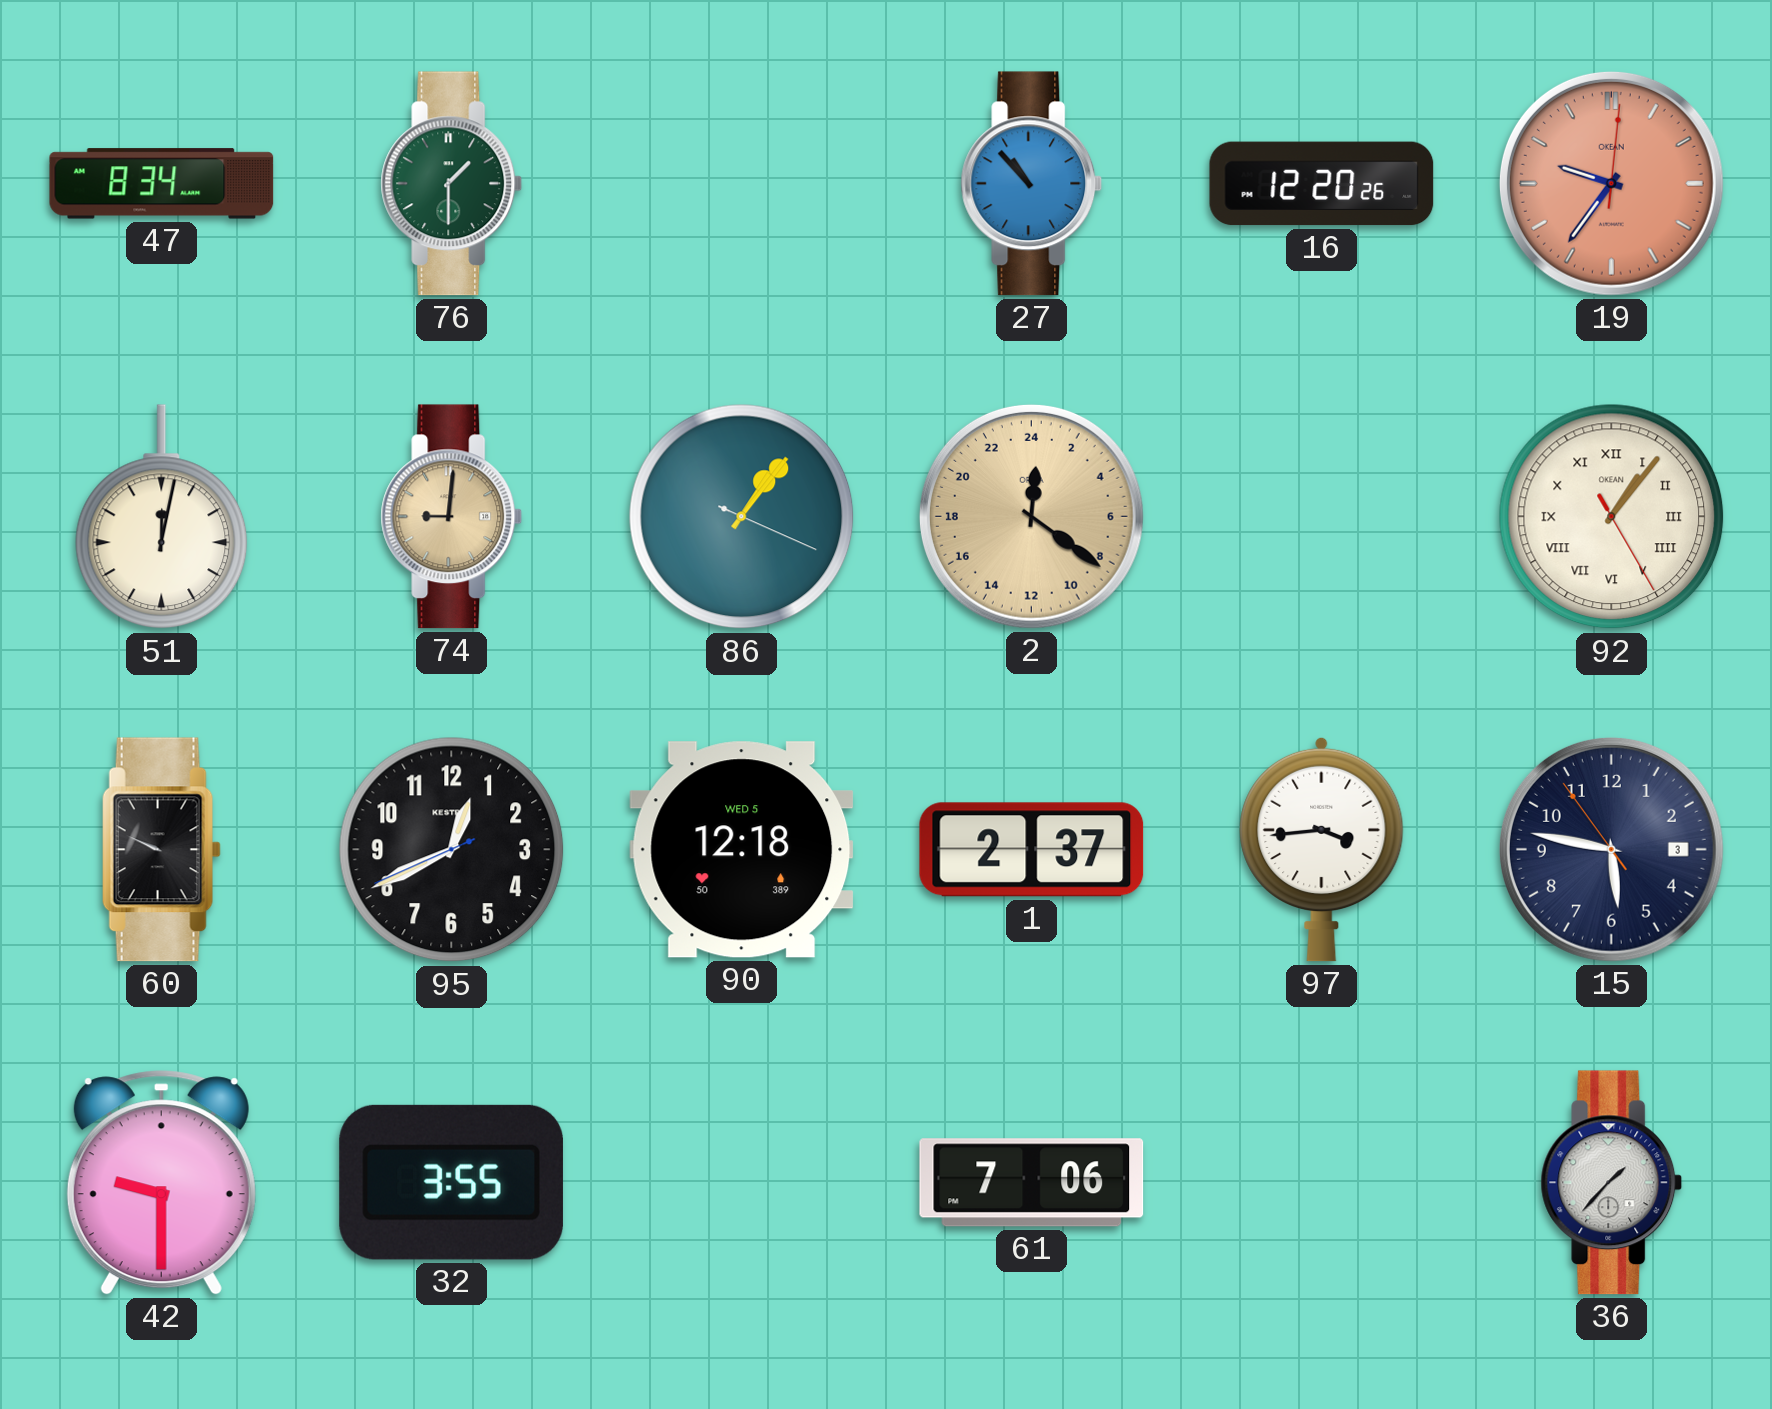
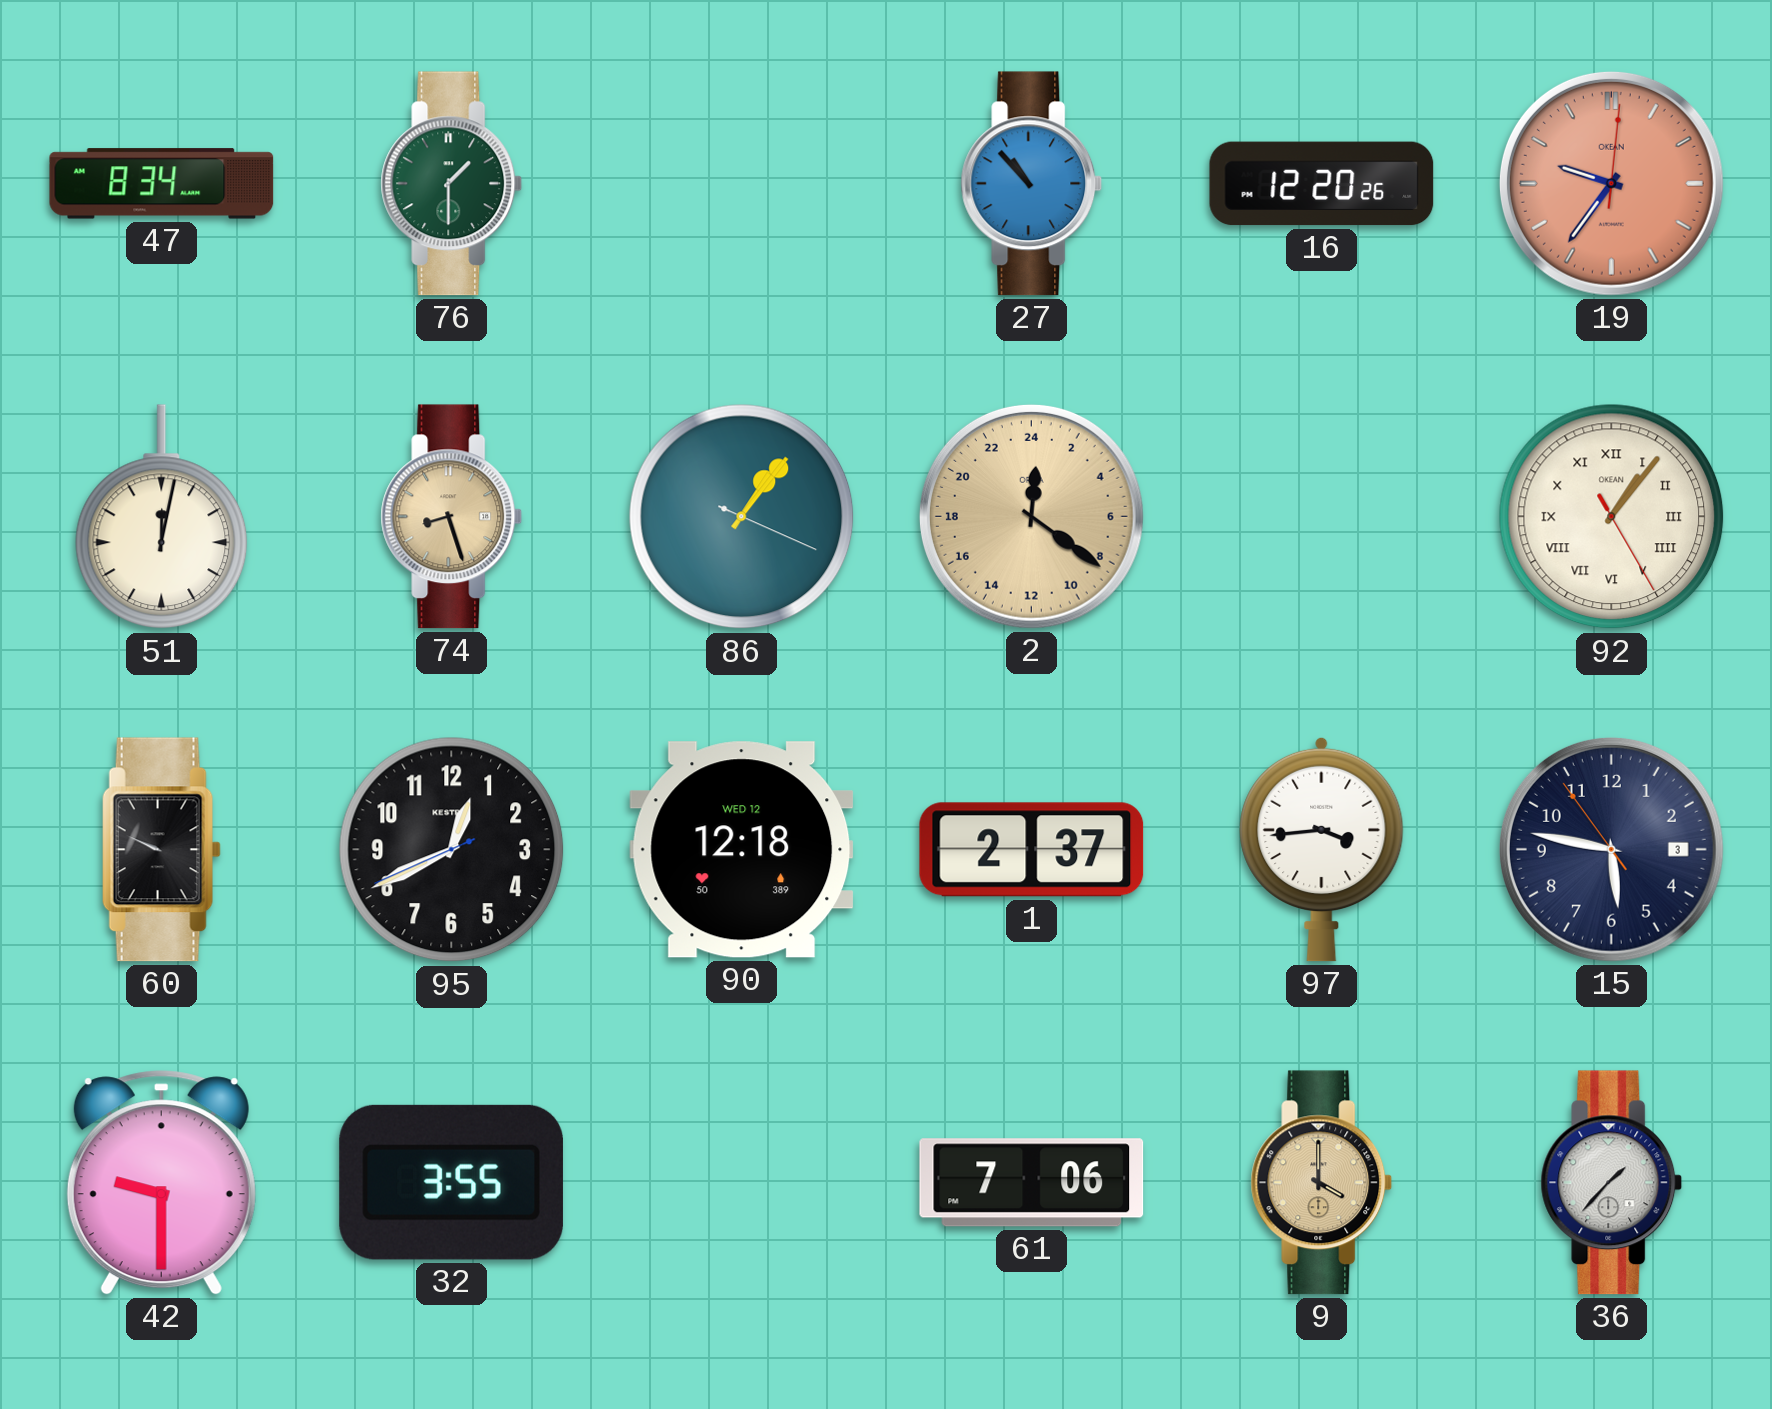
74: 9:01 -> 8:27 (452, 517)
90 date: WED 5 -> WED 12 (742, 850)
9: none -> 4:00 (1322, 1183)
